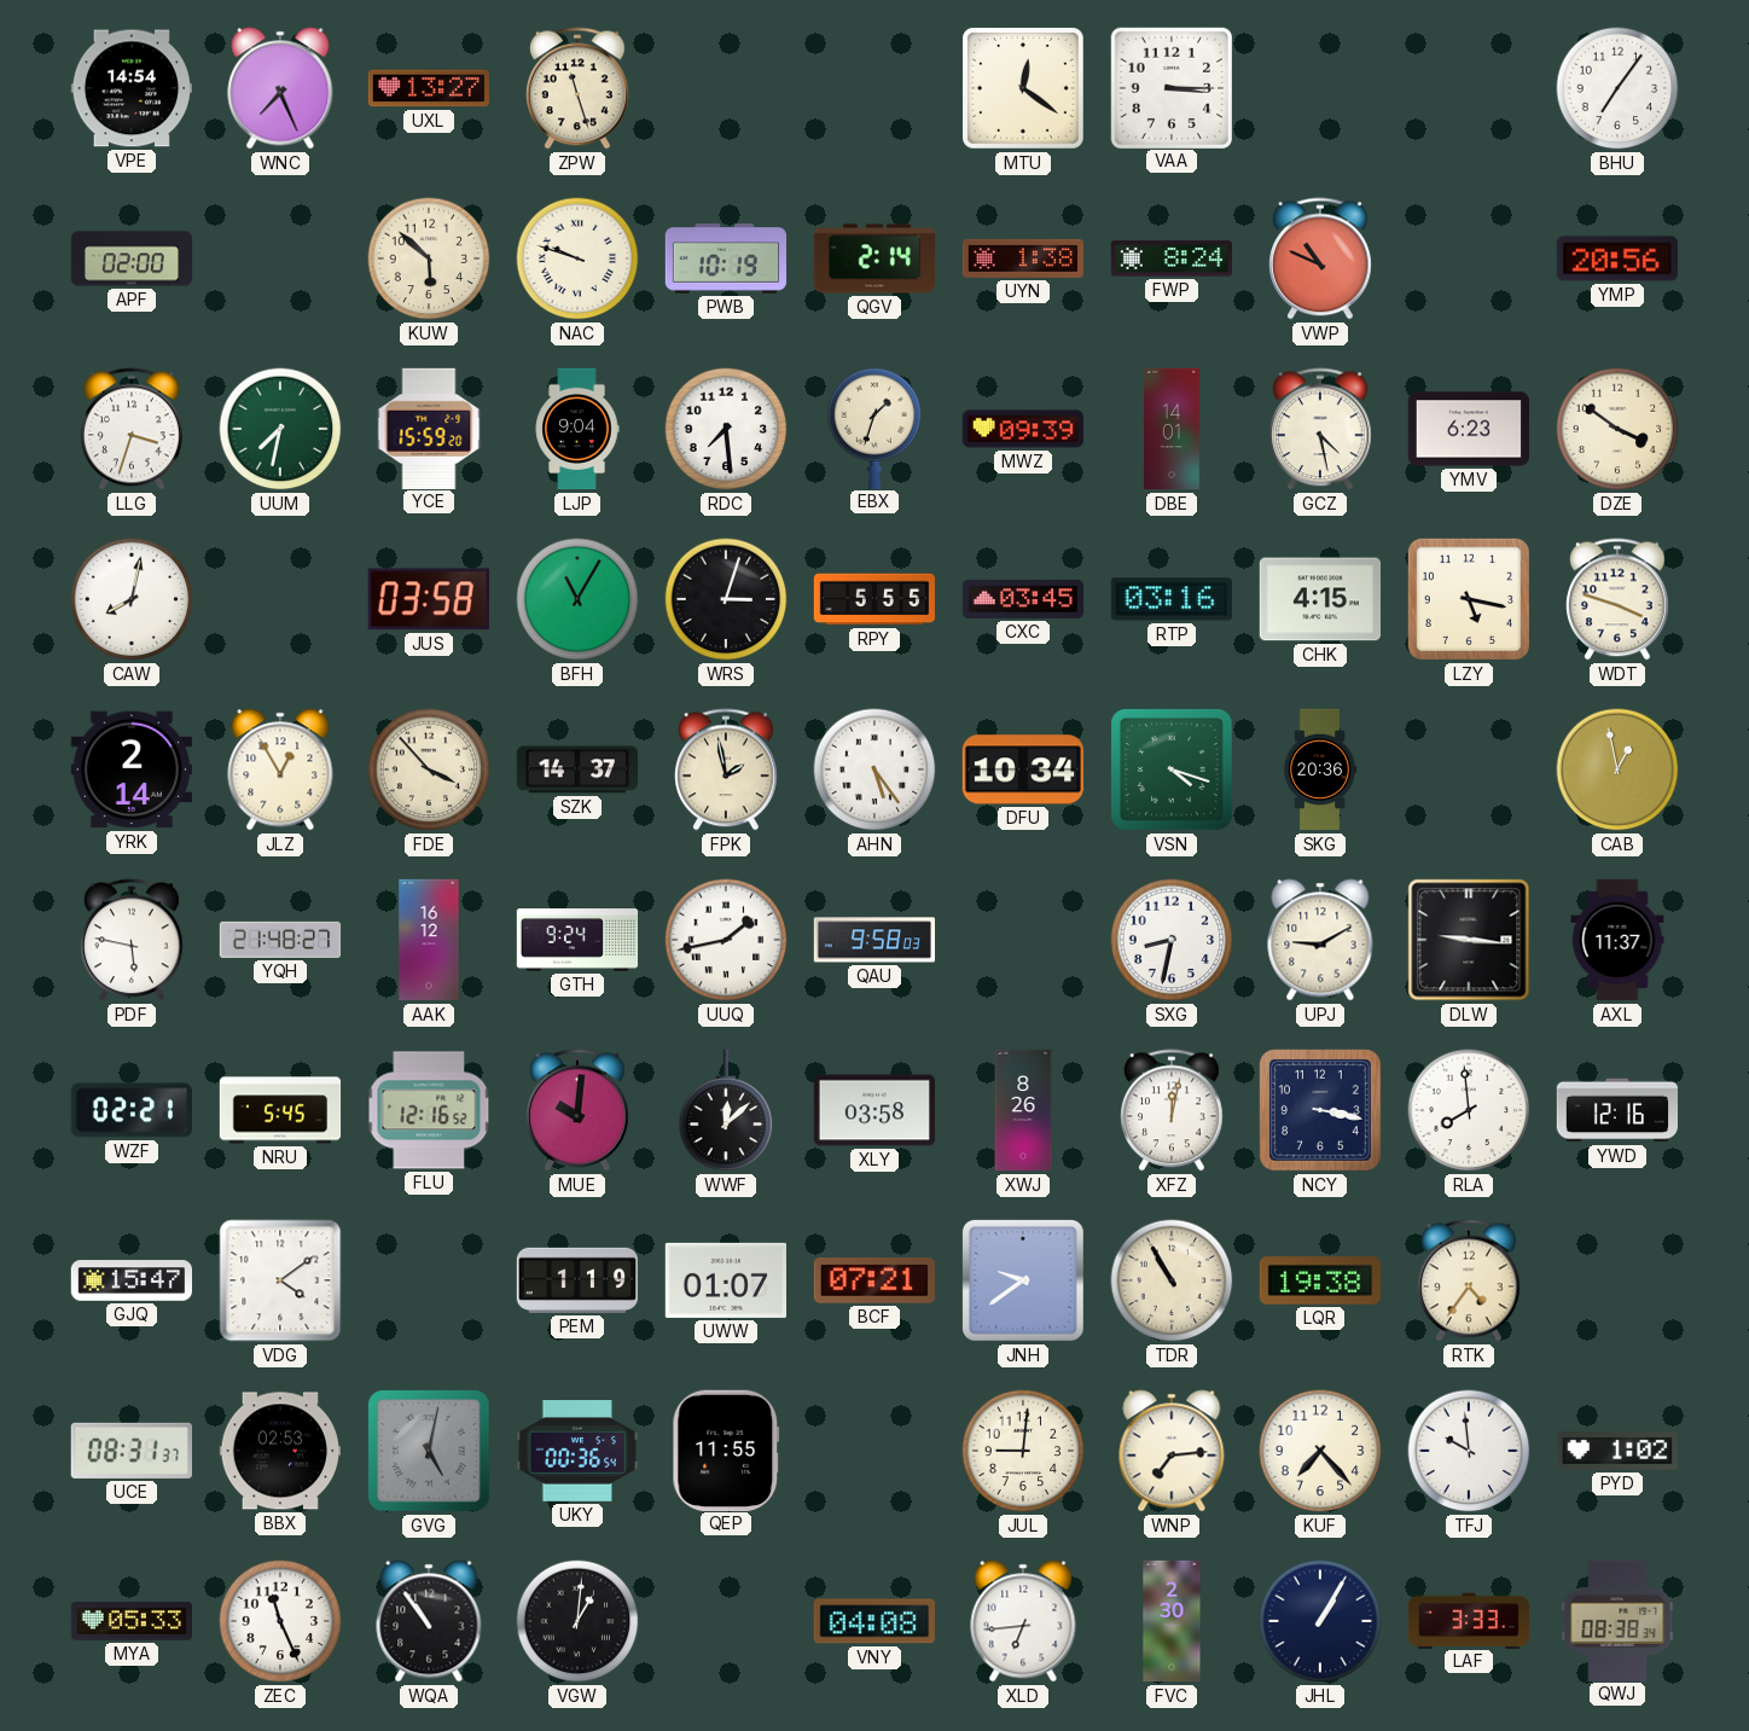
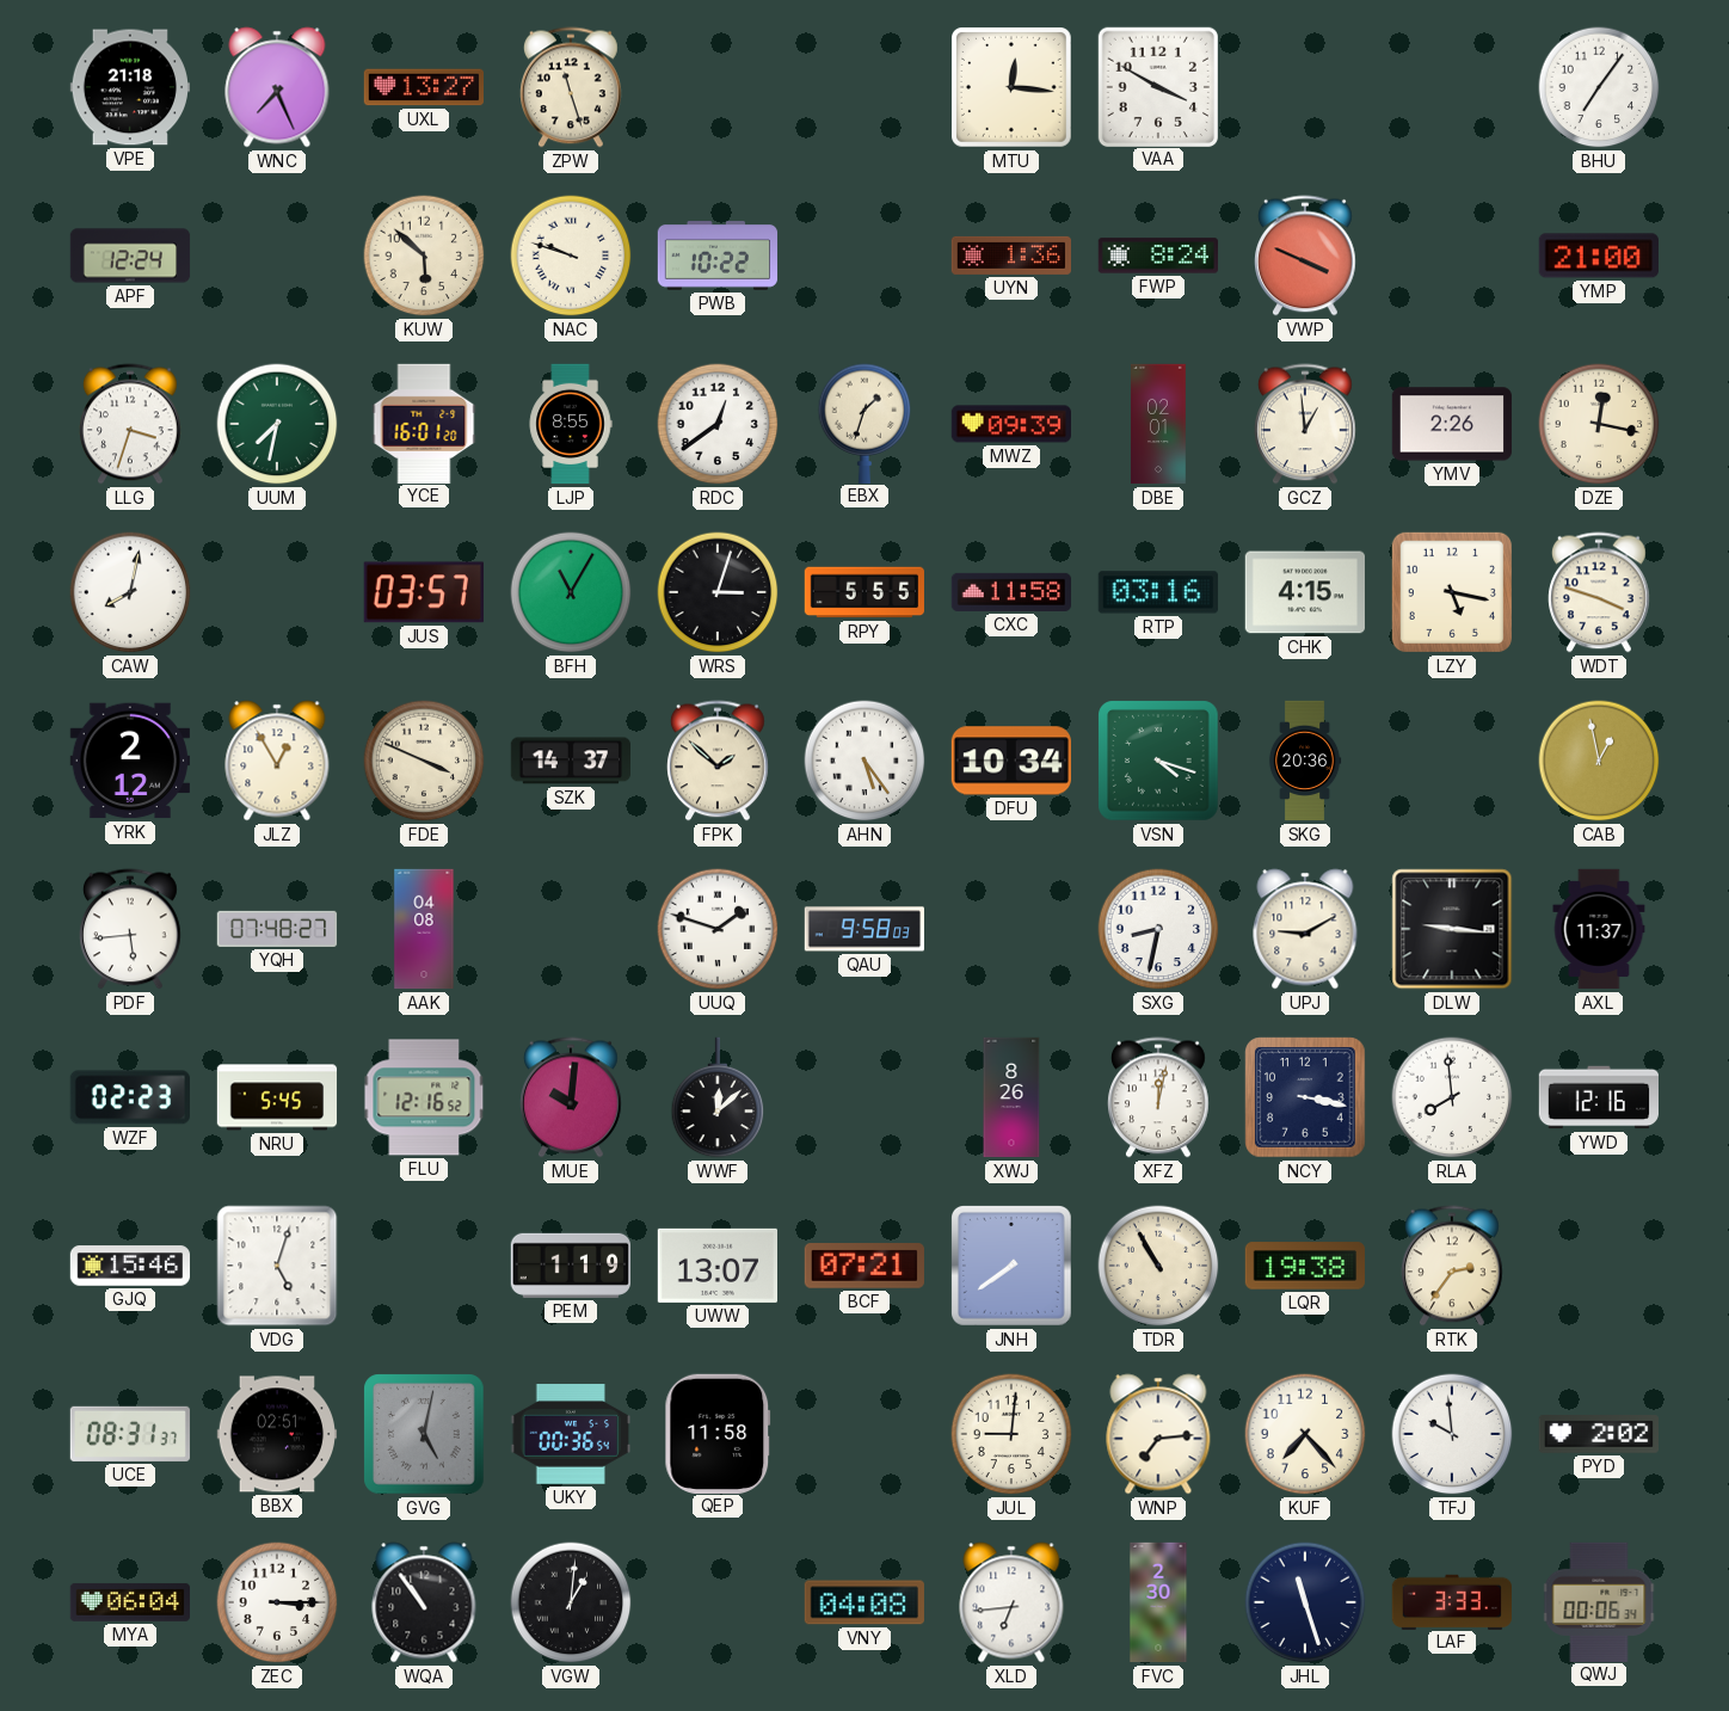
VPE: 14:54 -> 21:18 (129, 87)
MTU: 12:21 -> 12:16 (1013, 88)
VAA: 3:15 -> 3:50 (1157, 86)
APF: 02:00 -> 12:24 (130, 256)
PWB: 10:19 -> 10:22 (718, 256)
QGV: 2:14 -> none (873, 259)
UYN: 1:38 -> 1:36 (1010, 256)
VWP: 10:49 -> 3:49 (1306, 256)
YMP: 20:56 -> 21:00 (1599, 256)
YCE: 15:59 -> 16:01 (424, 423)
LJP: 9:04 -> 8:55 (571, 424)
RDC: 7:29 -> 12:39 (718, 424)
DBE: 14:01 -> 02:01 (1159, 424)
GCZ: 4:28 -> 12:59 (1306, 424)
YMV: 6:23 -> 2:26 (1451, 424)
DZE: 3:51 -> 12:17 (1599, 424)
JUS: 03:58 -> 03:57 (424, 592)
CXC: 03:45 -> 11:58 (1011, 592)
YRK: 2:14 -> 2:12 (129, 761)
FDE: 3:53 -> 3:49 (424, 761)
FPK: 1:58 -> 1:52 (719, 761)
PDF: 5:47 -> 5:44 (131, 929)
YQH: 21:48 -> 07:48 (277, 929)
AAK: 16:12 -> 04:08 (424, 929)
GTH: 9:24 -> none (577, 940)
UUQ: 1:43 -> 1:48 (718, 929)
WZF: 02:21 -> 02:23 (130, 1097)
XLY: 03:58 -> none (873, 1110)
GJQ: 15:47 -> 15:46 (129, 1266)
VDG: 4:09 -> 5:03 (277, 1266)
UWW: 01:07 -> 13:07 (716, 1266)
JNH: 9:39 -> 7:39 (1011, 1266)
RTK: 4:36 -> 2:36 (1453, 1266)
BBX: 02:53 -> 02:51 (276, 1434)
QEP: 11:55 -> 11:58 (718, 1433)
PYD: 1:02 -> 2:02 (1599, 1434)
MYA: 05:33 -> 06:04 (129, 1602)
ZEC: 11:26 -> 3:15 (277, 1602)
JHL: 1:05 -> 11:27 (1305, 1602)
QWJ: 08:38 -> 00:06 (1599, 1601)
